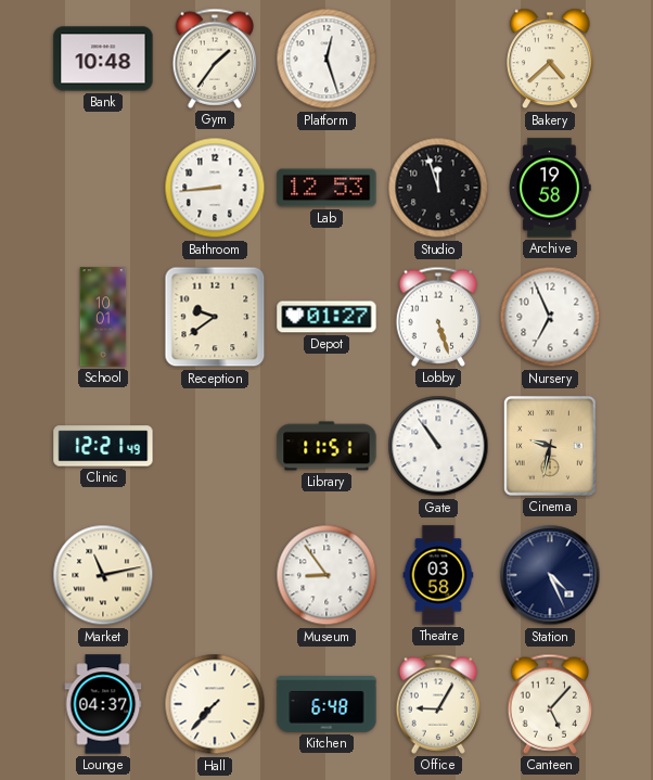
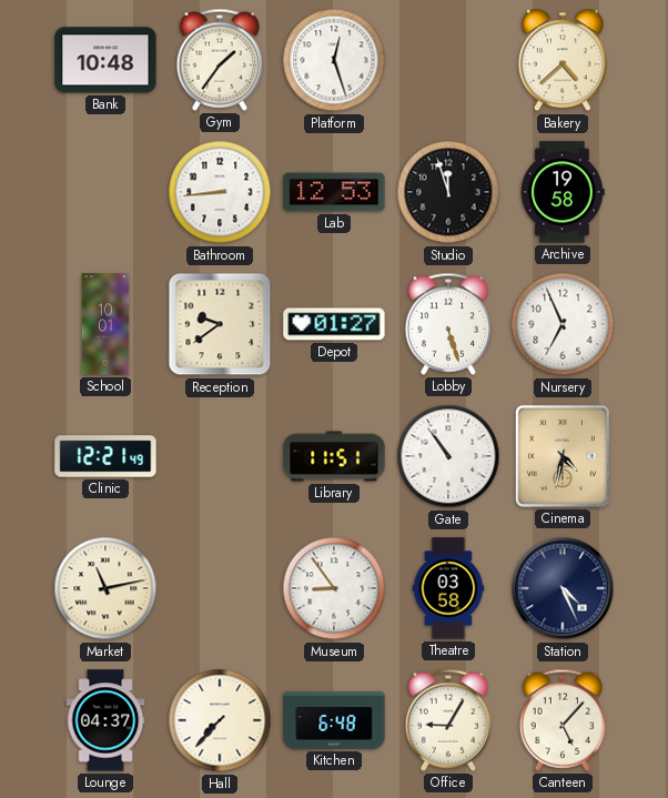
Cinema: 9:32 -> 4:32 (563, 456)
